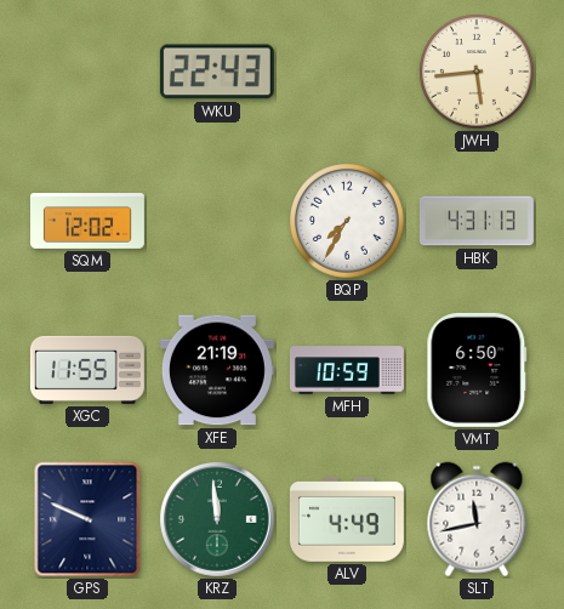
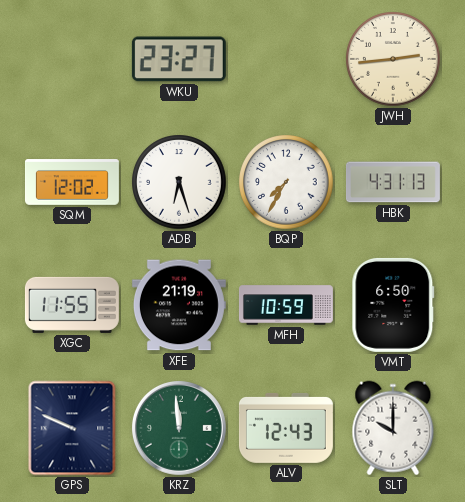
WKU: 22:43 -> 23:27 (179, 59)
JWH: 5:44 -> 2:44 (393, 59)
ADB: none -> 6:27 (179, 182)
ALV: 4:49 -> 12:43 (286, 428)
SLT: 11:43 -> 10:00 (393, 428)
